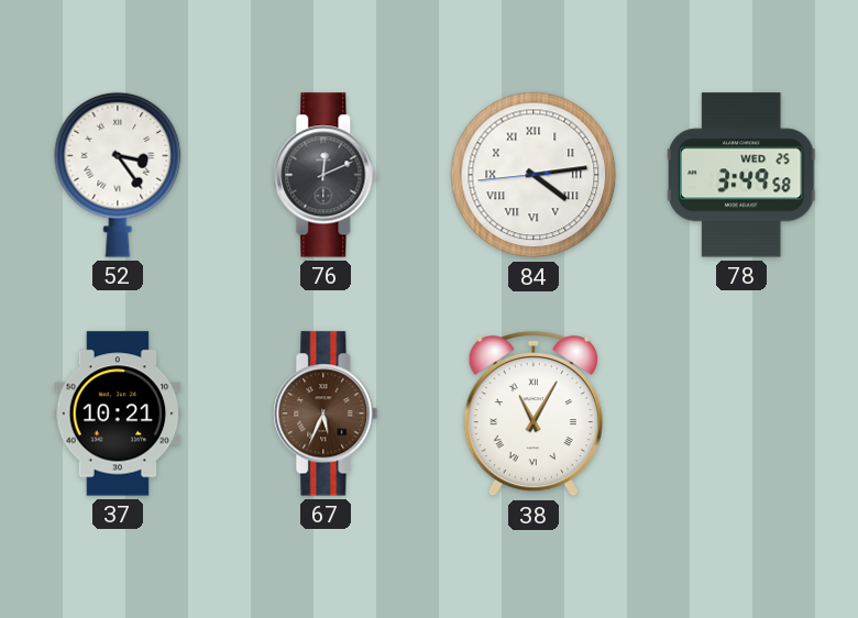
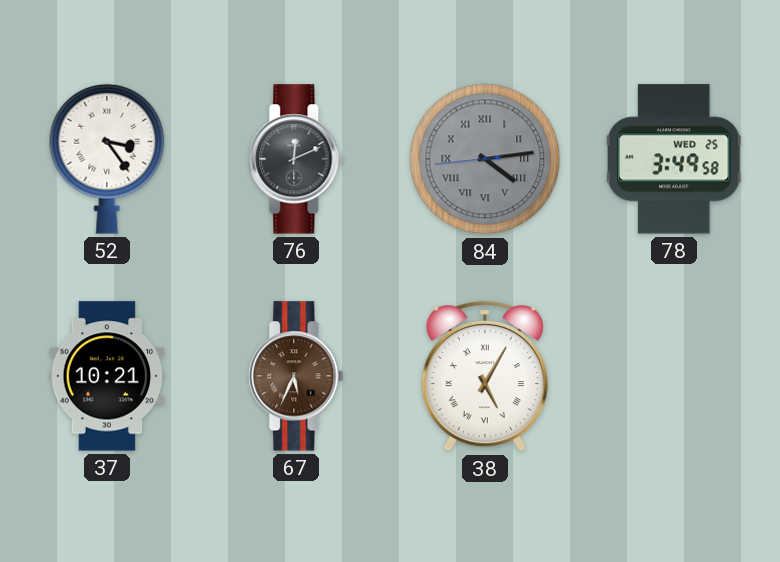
84 dial: white -> grey (485, 159)
38: 11:05 -> 5:05 (485, 377)
